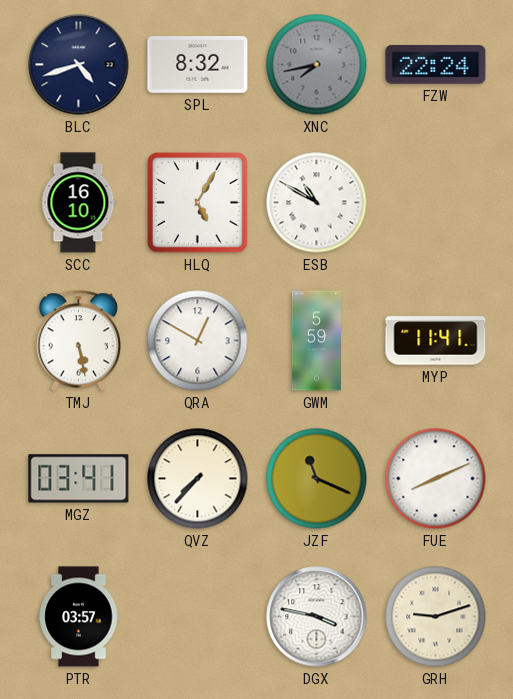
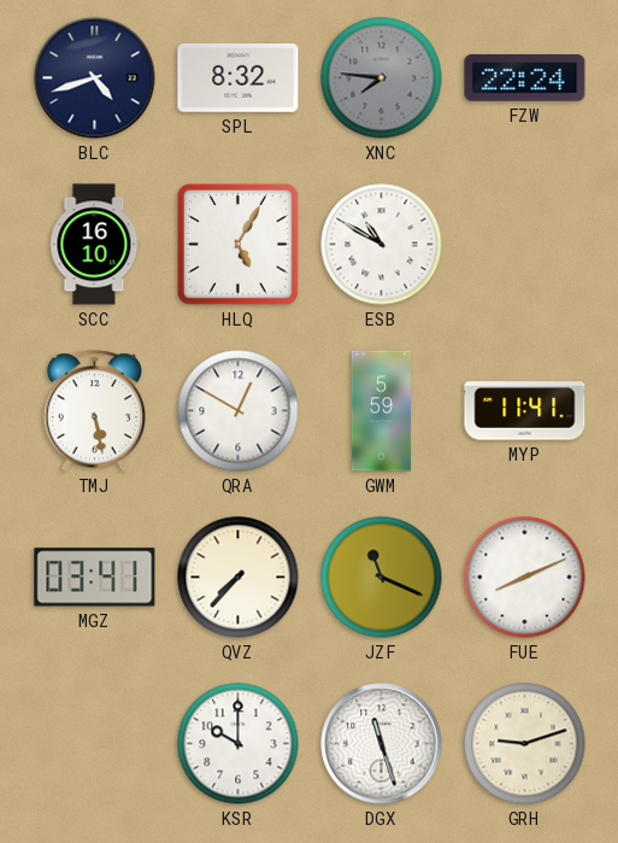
XNC: 7:43 -> 7:46 (382, 78)
PTR: 03:57 -> none (79, 617)
KSR: none -> 10:00 (239, 744)
DGX: 3:47 -> 11:27 (382, 744)
